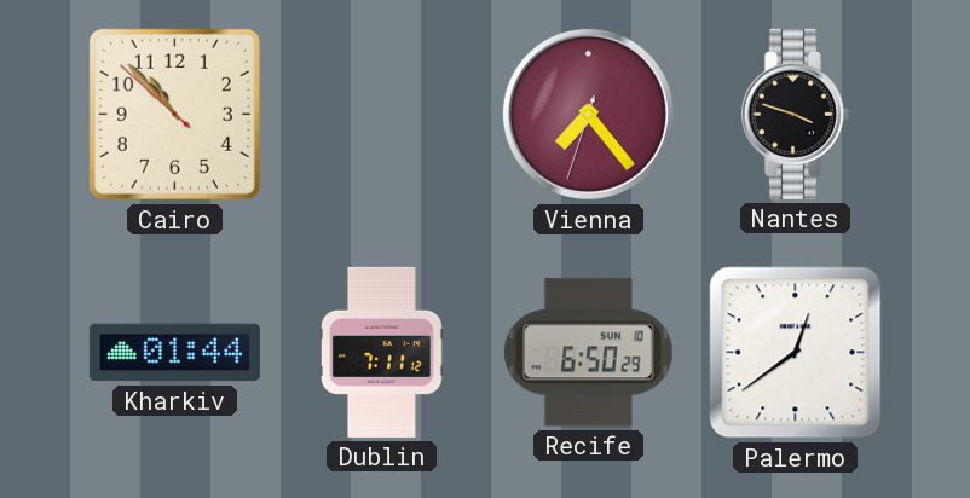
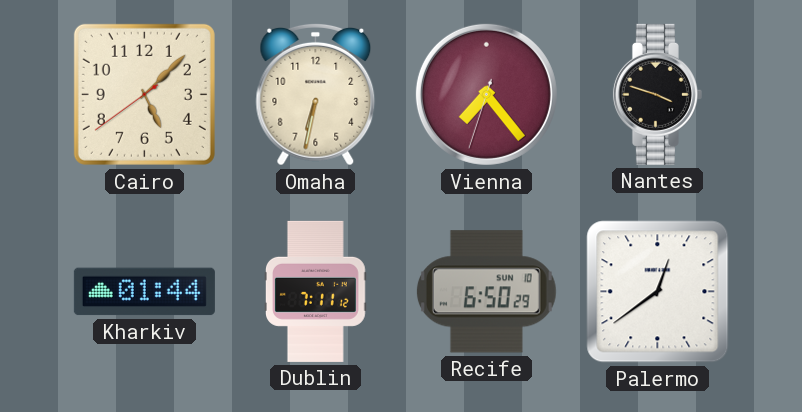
Cairo: 10:52 -> 5:07 (144, 94)
Omaha: none -> 6:32 (316, 94)
